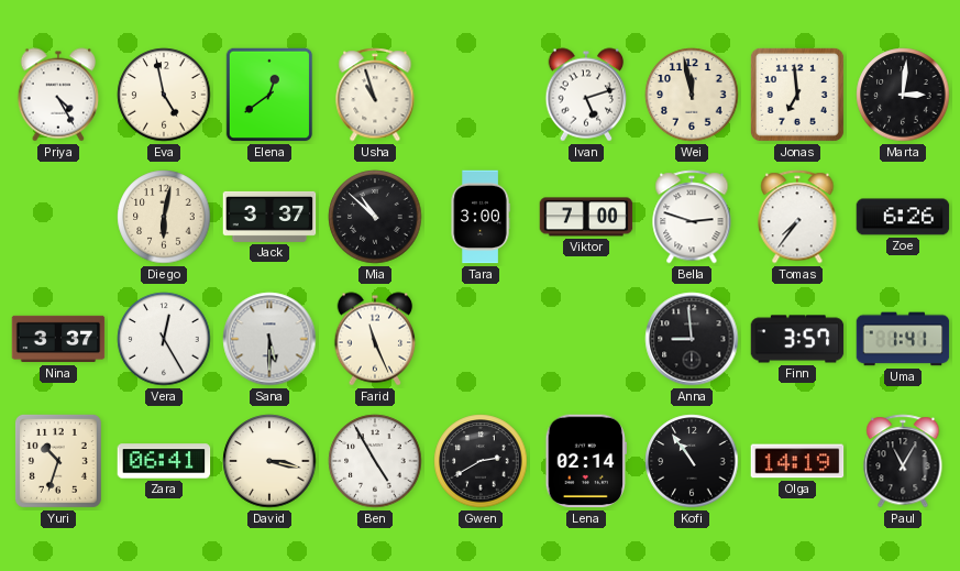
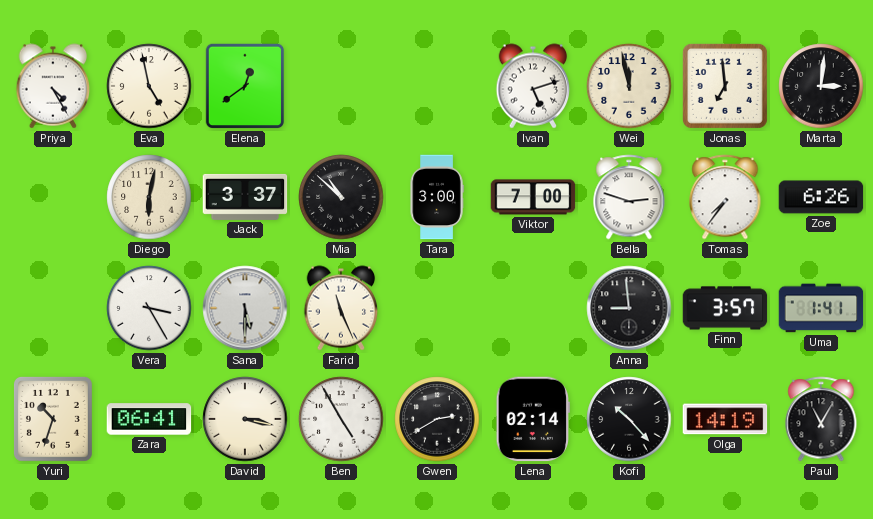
Usha: 10:57 -> none (375, 95)
Nina: 3:37 -> none (58, 339)
Vera: 12:25 -> 3:25 (149, 308)
Kofi: 10:54 -> 10:23 (629, 419)
